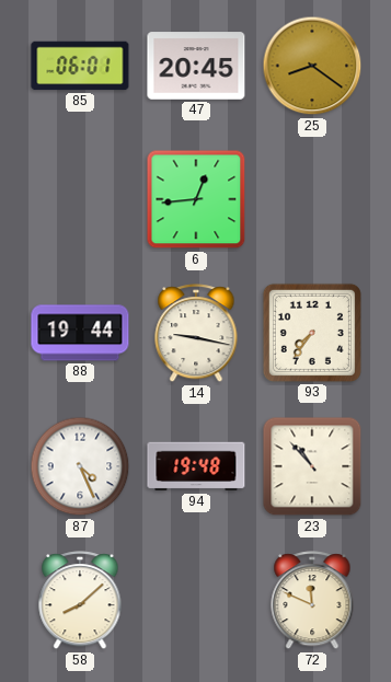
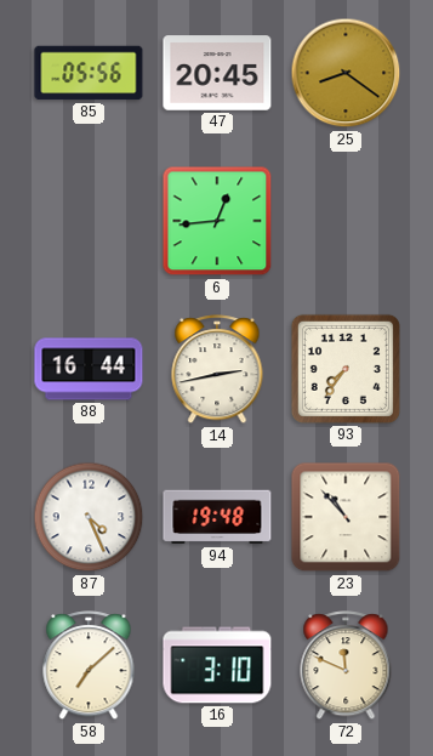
85: 06:01 -> 05:56 (89, 73)
88: 19:44 -> 16:44 (89, 369)
14: 9:17 -> 2:43 (217, 370)
58: 8:08 -> 7:08 (89, 666)
16: none -> 3:10 (217, 665)
